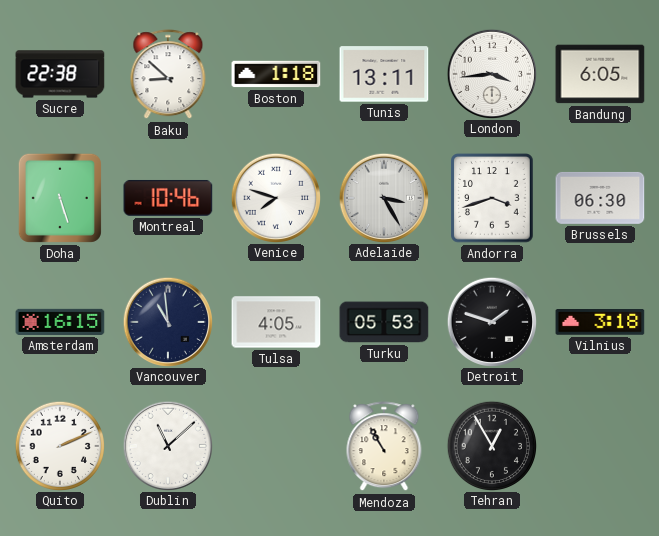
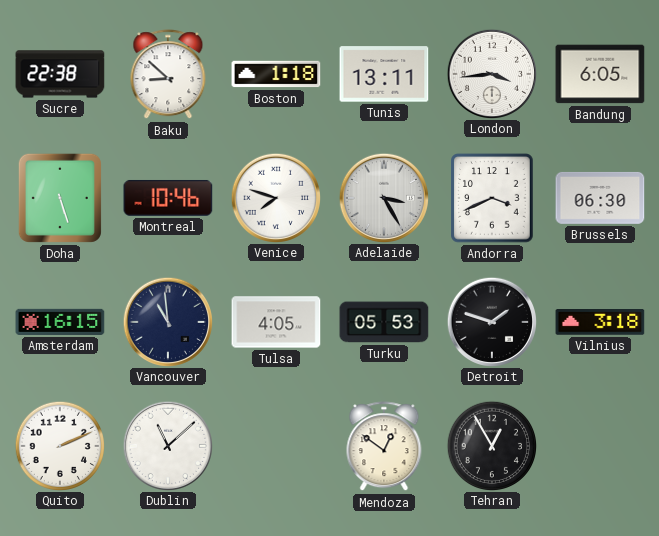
Andorra: 3:42 -> 3:41 (492, 198)
Mendoza: 10:55 -> 12:51 (384, 447)
